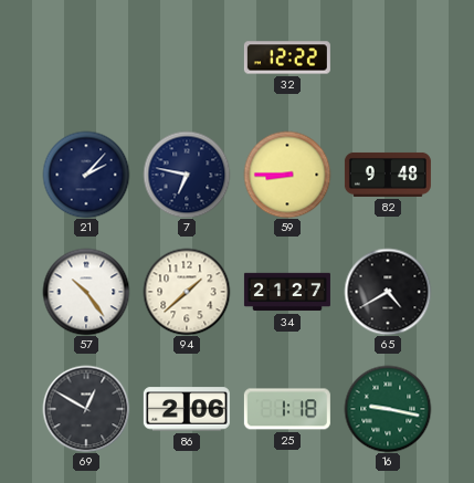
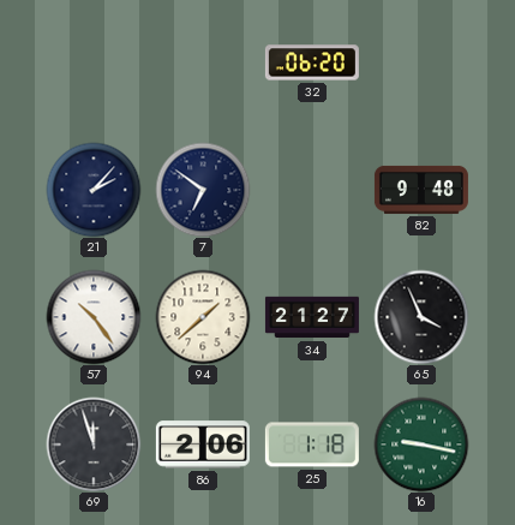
32: 12:22 -> 06:20 (312, 62)
7: 6:47 -> 6:51 (203, 190)
59: 8:45 -> none (287, 175)
65: 4:40 -> 3:56 (421, 317)
69: 12:50 -> 11:57 (94, 445)
